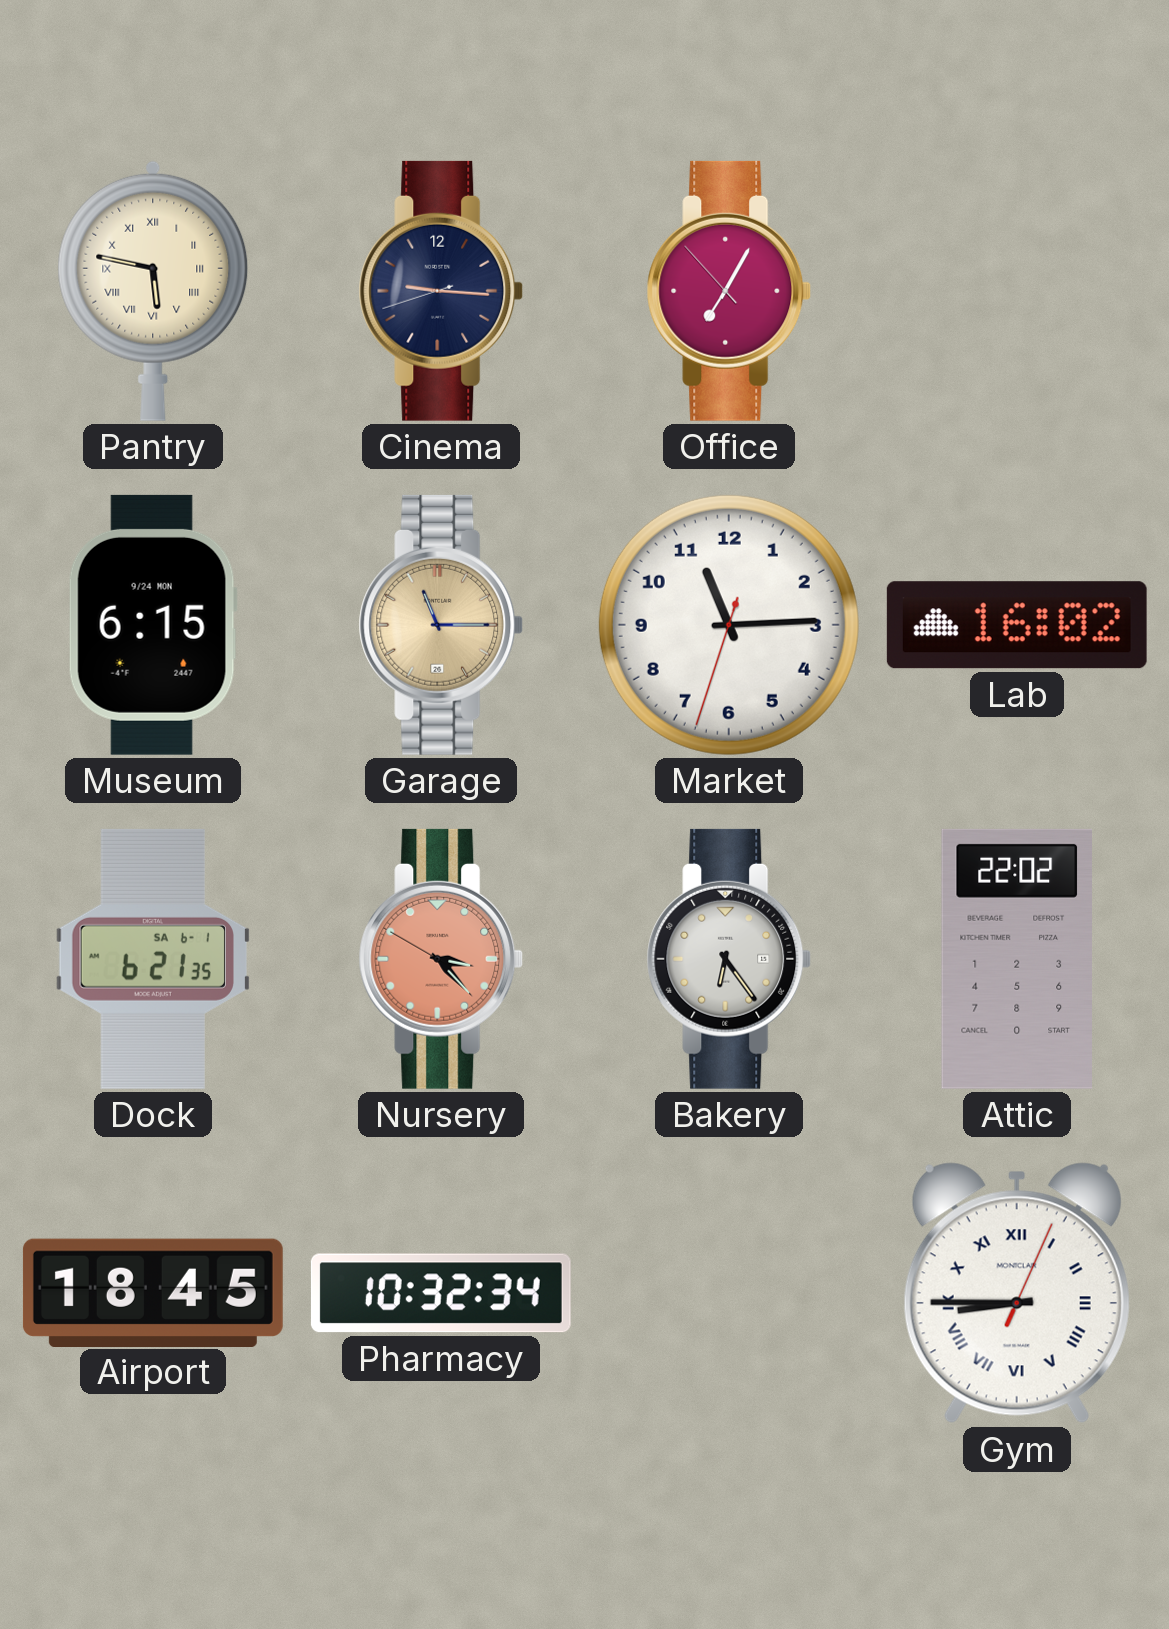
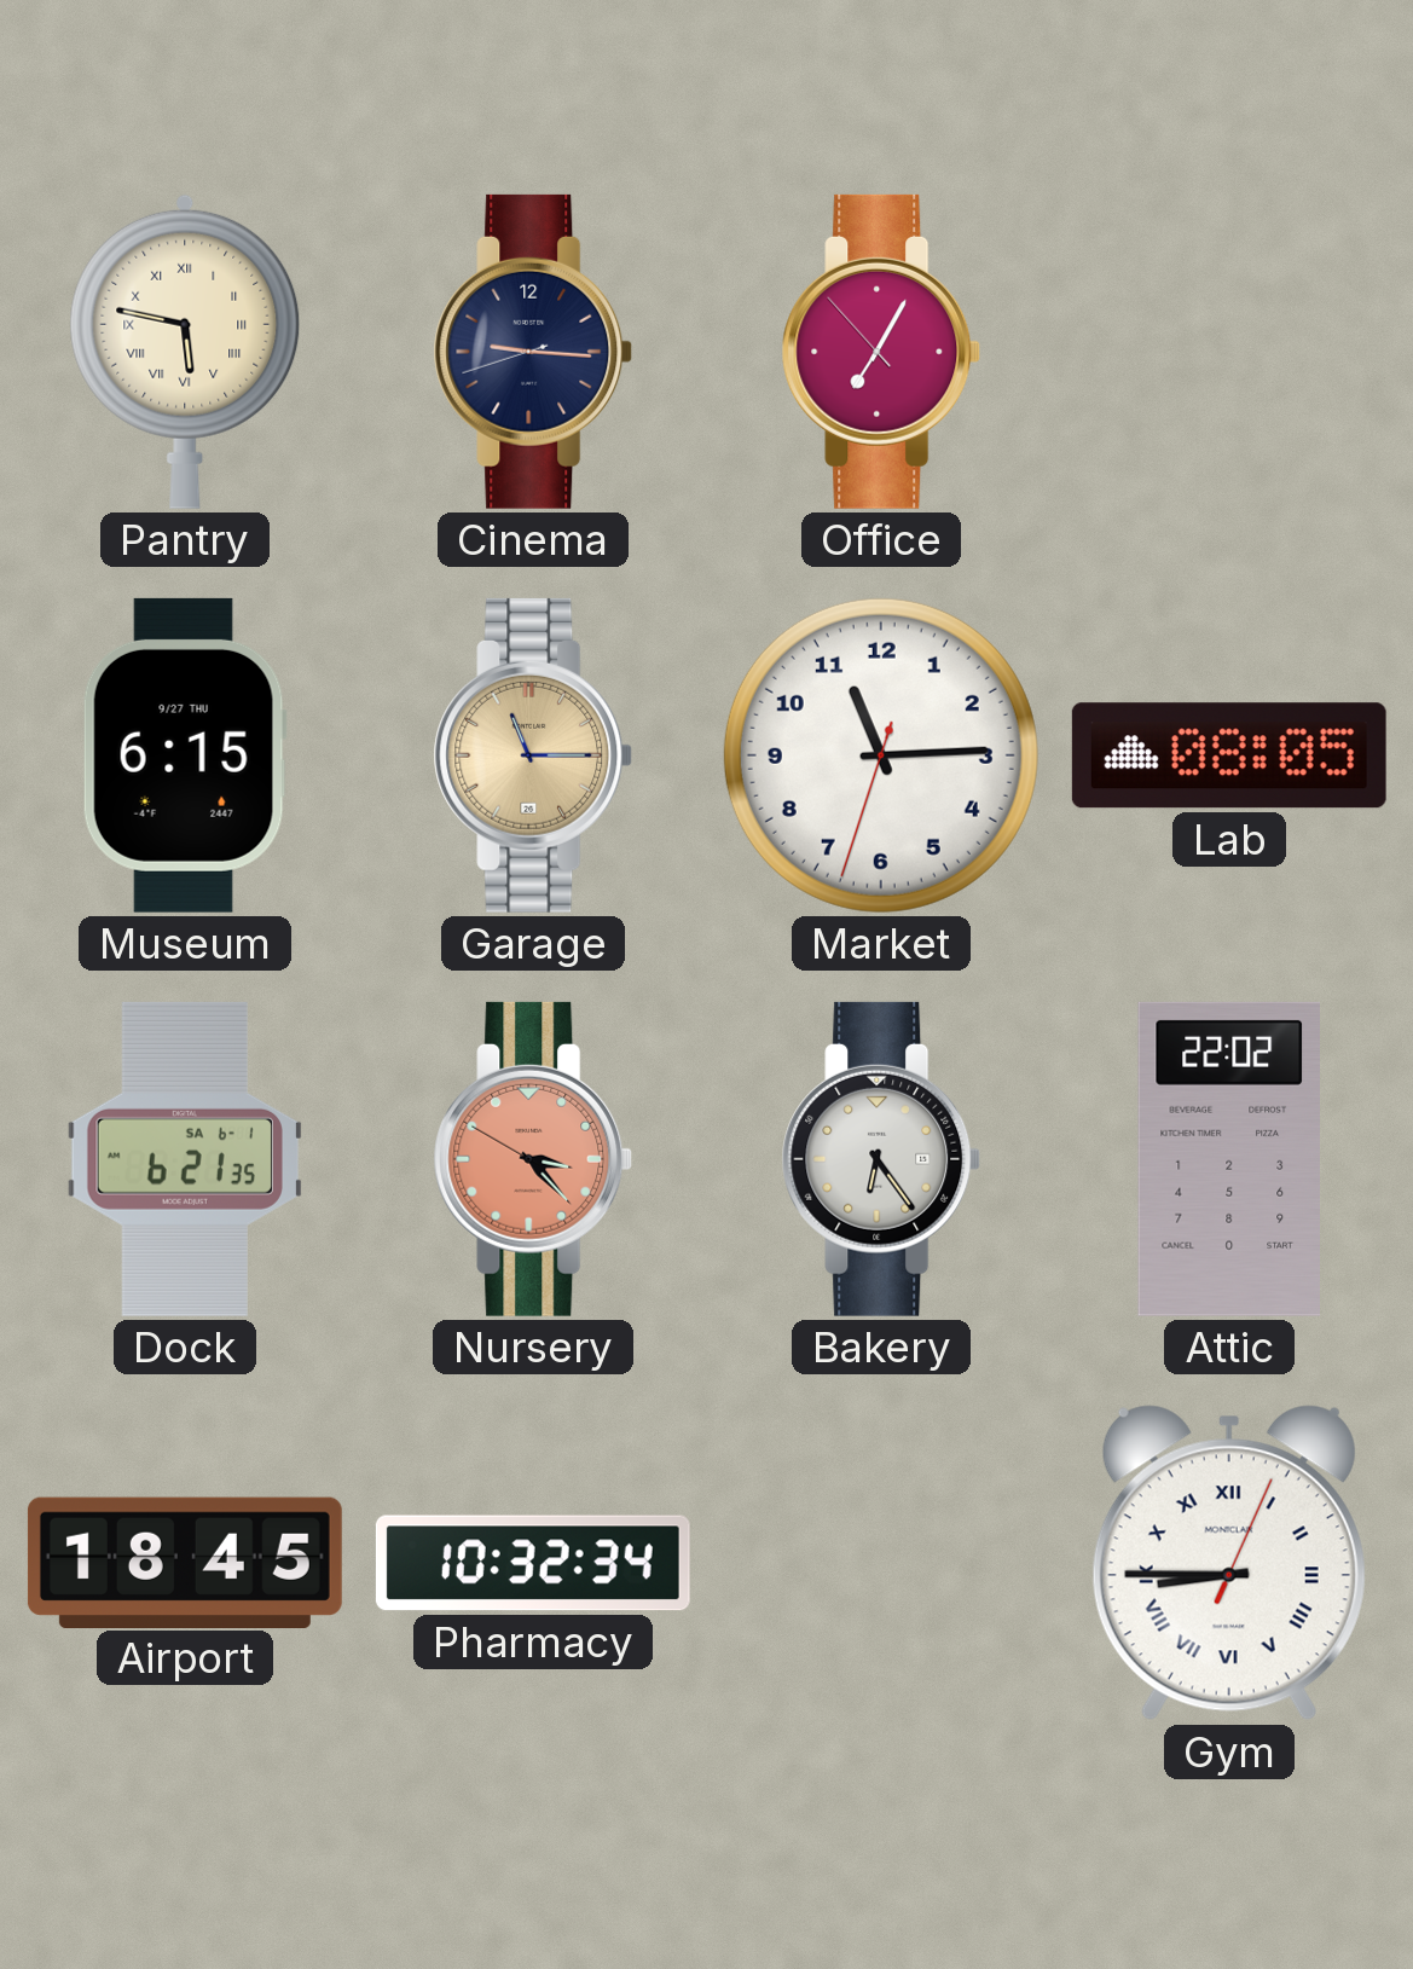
Museum date: 9/24 MON -> 9/27 THU (185, 755)
Lab: 16:02 -> 08:05 (1229, 755)
